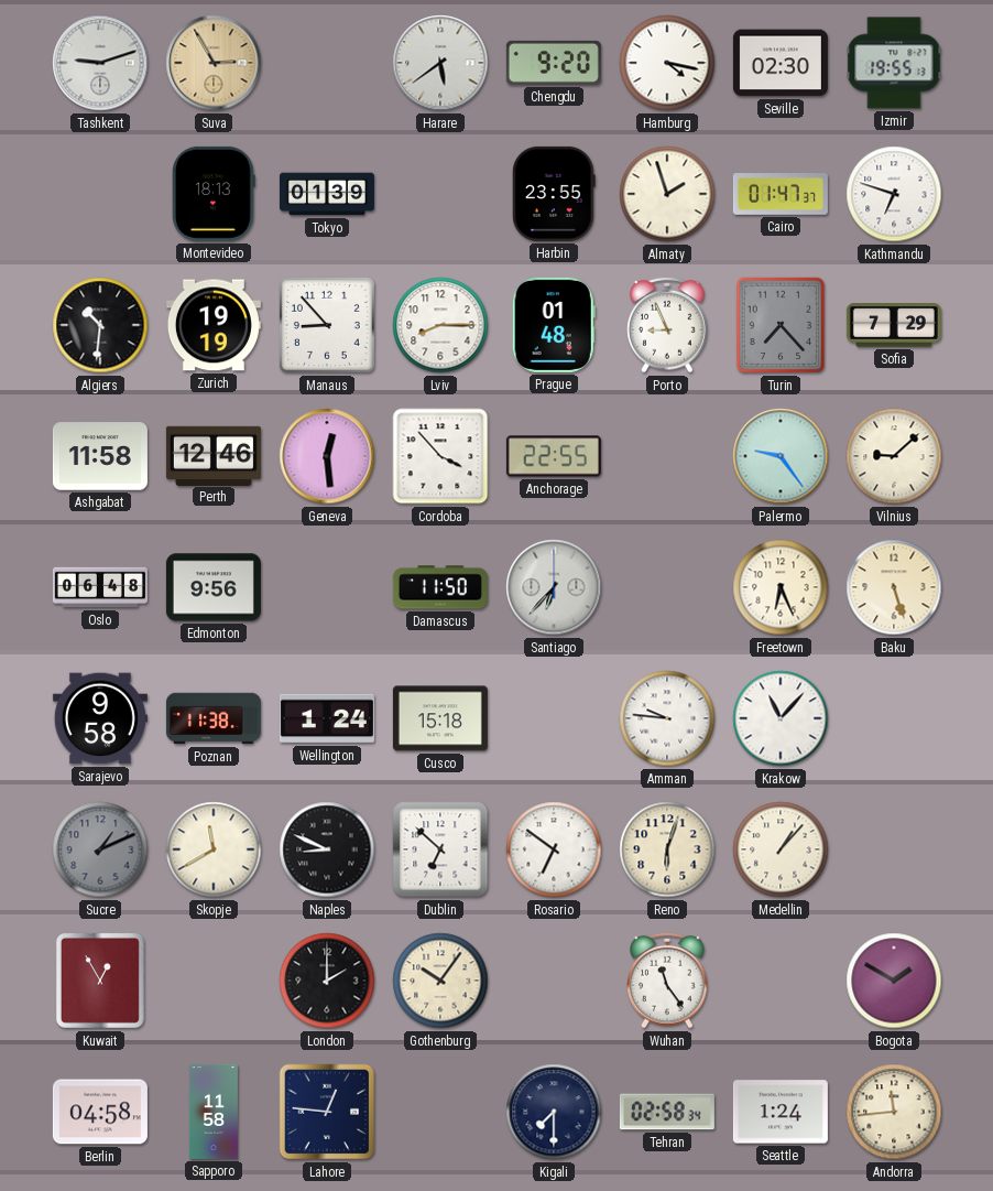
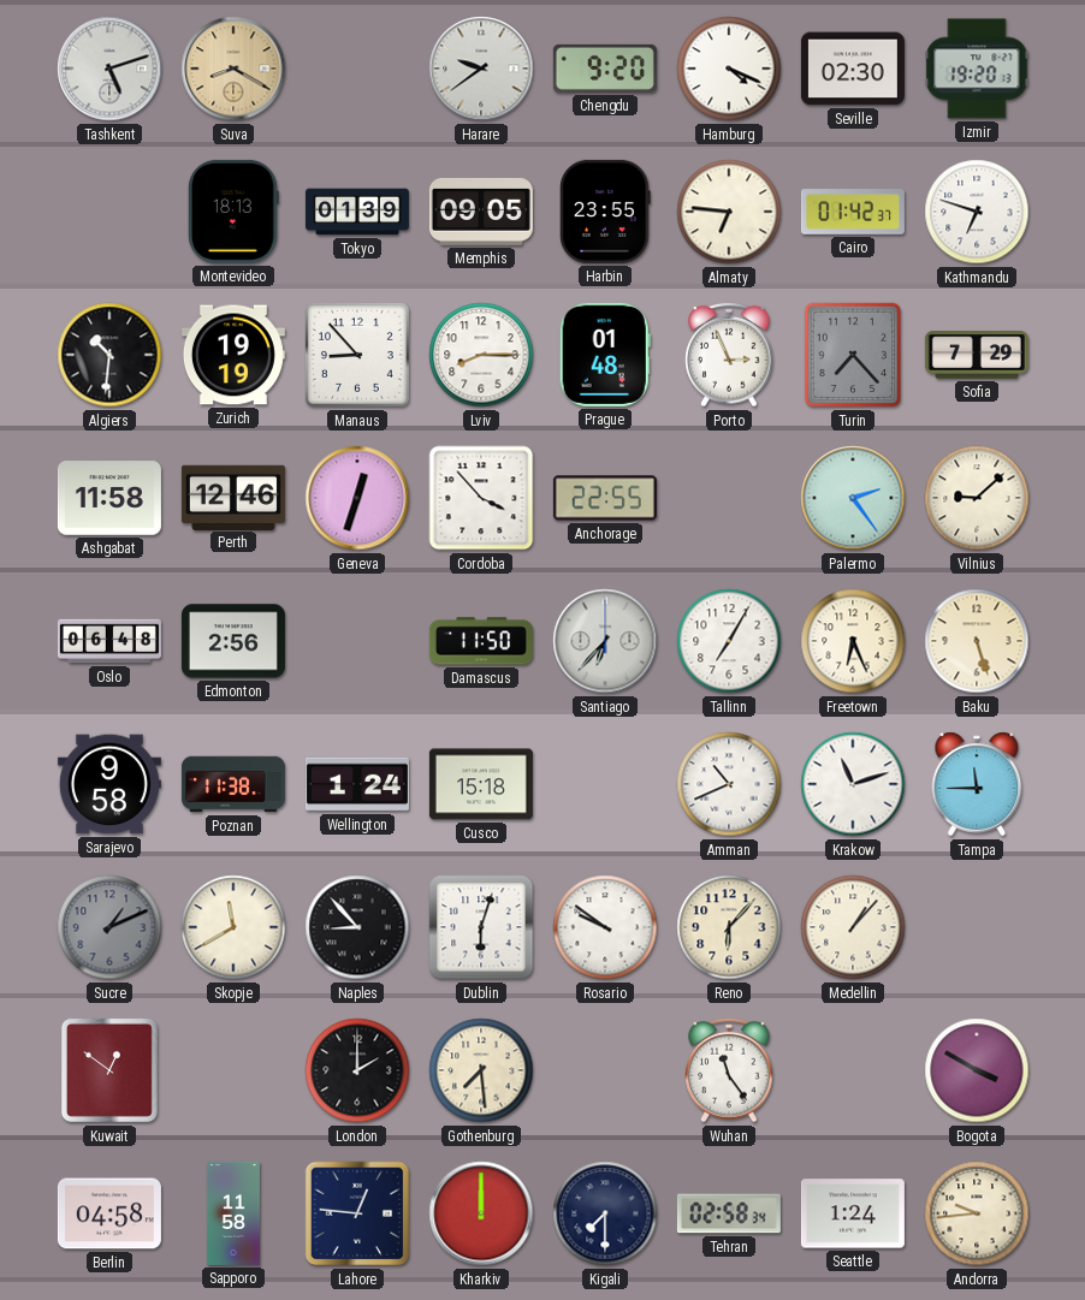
Tashkent: 9:12 -> 5:12 (109, 69)
Suva: 2:55 -> 8:20 (233, 69)
Harare: 5:39 -> 9:39 (481, 69)
Hamburg: 4:17 -> 4:19 (729, 69)
Izmir: 19:55 -> 19:20 (977, 69)
Memphis: none -> 09:05 (481, 212)
Almaty: 1:57 -> 6:46 (729, 212)
Cairo: 01:47 -> 01:42 (853, 212)
Porto: 8:56 -> 2:56 (729, 355)
Geneva: 12:29 -> 12:33 (357, 498)
Palermo: 9:24 -> 2:24 (853, 498)
Edmonton: 9:56 -> 2:56 (233, 641)
Tallinn: none -> 7:05 (729, 641)
Amman: 9:46 -> 10:41 (729, 784)
Krakow: 11:07 -> 11:12 (853, 784)
Tampa: none -> 11:45 (977, 784)
Naples: 8:49 -> 8:53 (357, 927)
Dublin: 6:52 -> 6:03 (481, 927)
Rosario: 6:51 -> 9:51 (605, 927)
Reno: 6:03 -> 6:07 (729, 927)
Kuwait: 12:55 -> 12:51 (109, 1070)
Gothenburg: 10:06 -> 7:29 (481, 1070)
Bogota: 1:50 -> 3:50 (977, 1070)
Kharkiv: none -> 12:00 (481, 1213)
Andorra: 11:44 -> 9:44 (977, 1213)
